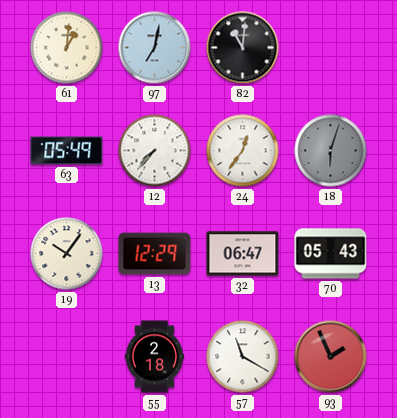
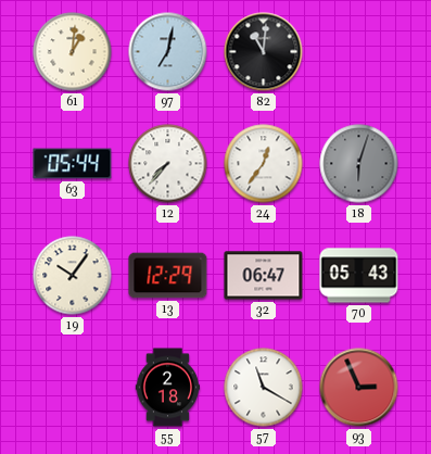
63: 05:49 -> 05:44 (73, 164)
93: 1:56 -> 2:56 (359, 388)
